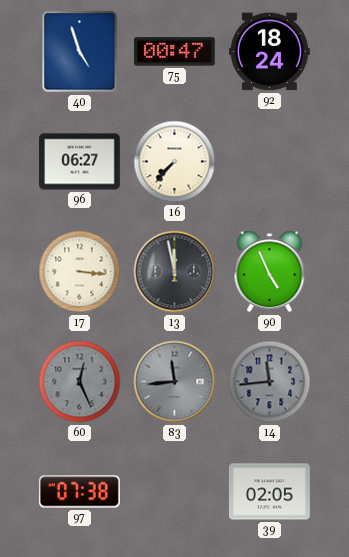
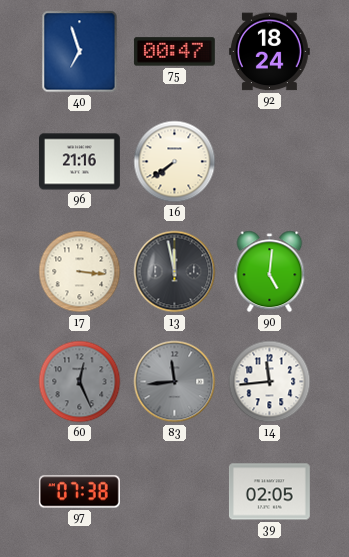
40: 4:57 -> 6:57 (80, 52)
96: 06:27 -> 21:16 (80, 162)
16: 7:37 -> 7:39 (175, 162)
90: 4:56 -> 5:01 (270, 272)
14 dial: grey -> white (270, 382)
